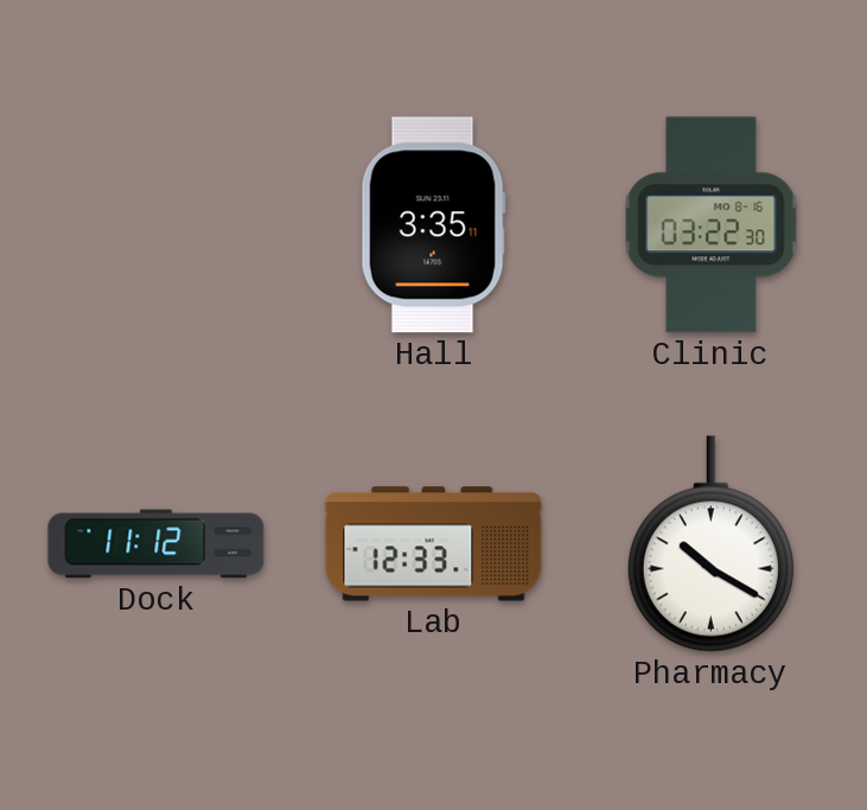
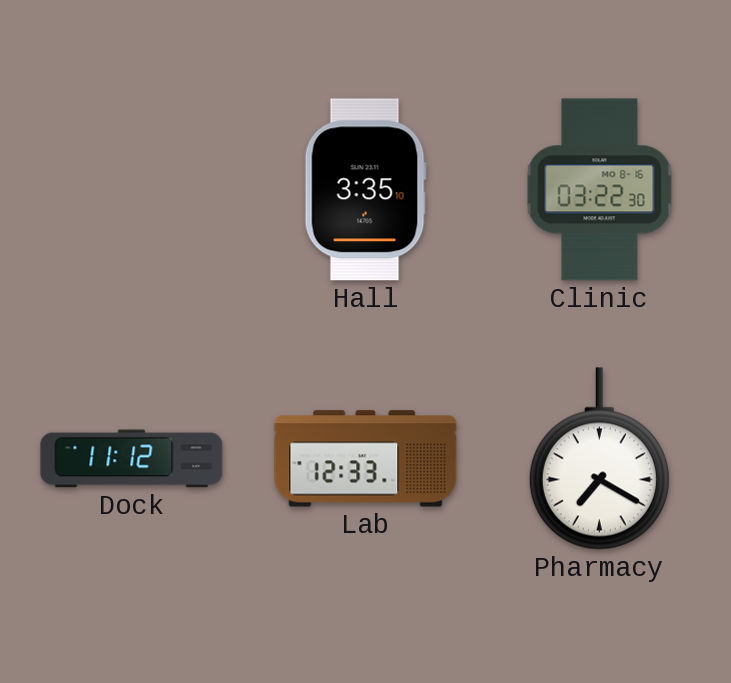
Hall: 3:35:11 -> 3:35:10 (365, 190)
Pharmacy: 10:20 -> 7:20 (599, 459)
